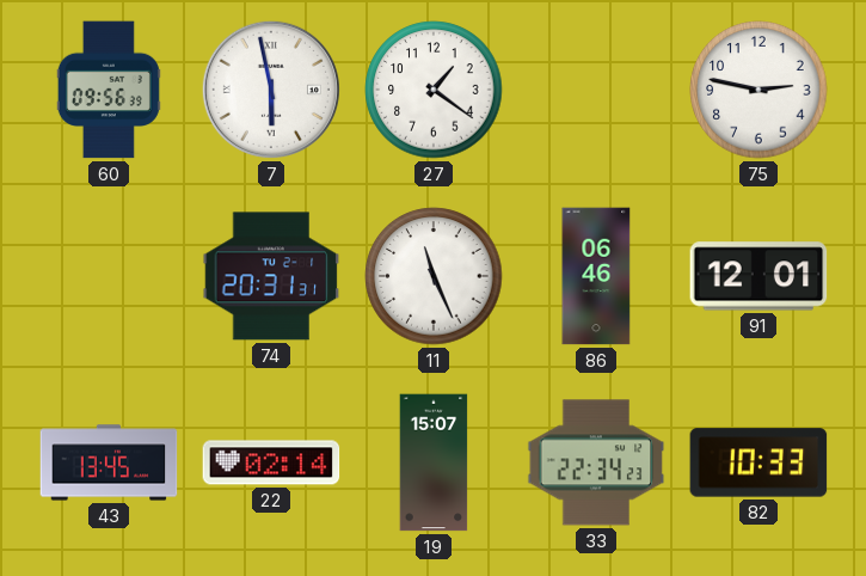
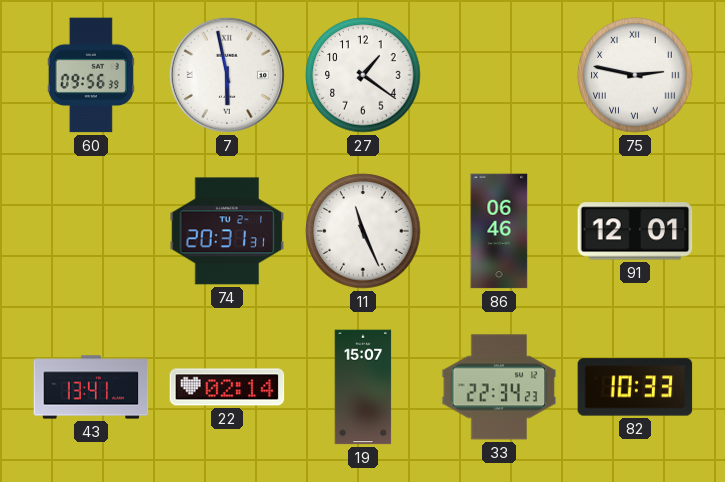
75 numerals: Arabic -> Roman (635, 75)
43: 13:45 -> 13:41 (91, 387)
